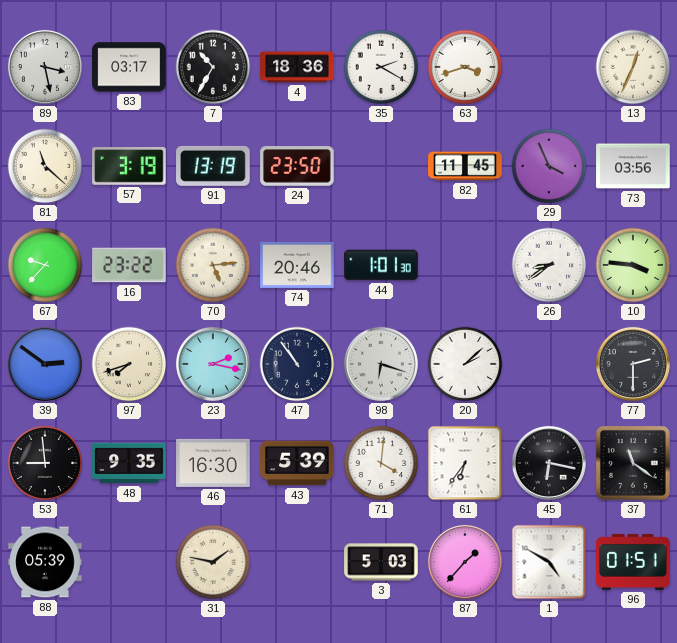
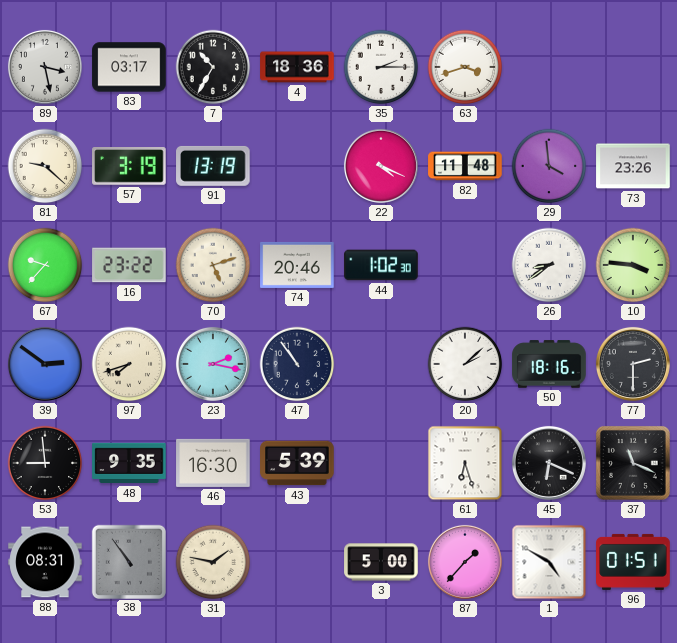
35: 2:20 -> 2:15 (381, 67)
13: 12:34 -> none (633, 67)
81: 11:22 -> 9:22 (45, 166)
24: 23:50 -> none (297, 166)
22: none -> 4:19 (381, 166)
82: 11:45 -> 11:48 (465, 166)
29: 3:56 -> 3:59 (549, 166)
73: 03:56 -> 23:26 (633, 166)
70: 5:14 -> 5:12 (213, 265)
44: 1:01 -> 1:02 (381, 265)
98: 6:18 -> none (381, 364)
50: none -> 18:16 (549, 364)
71: 4:01 -> none (381, 463)
61: 6:36 -> 6:27 (465, 463)
45: 6:17 -> 6:19 (549, 463)
37: 11:21 -> 11:19 (633, 463)
88: 05:39 -> 08:31 (45, 562)
38: none -> 10:54 (128, 561)
3: 5:03 -> 5:00 (381, 562)
